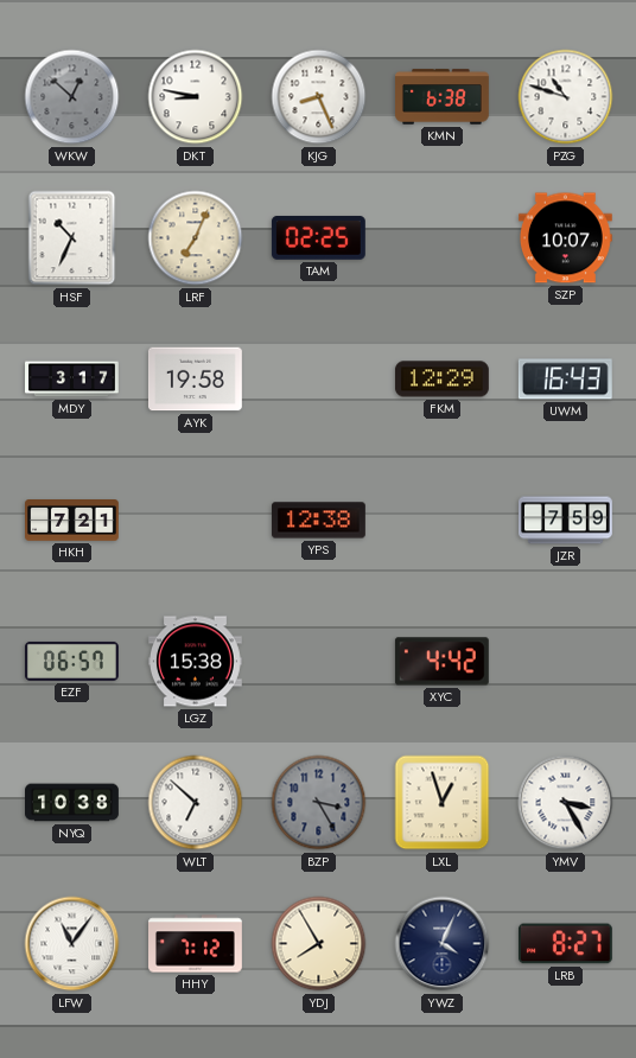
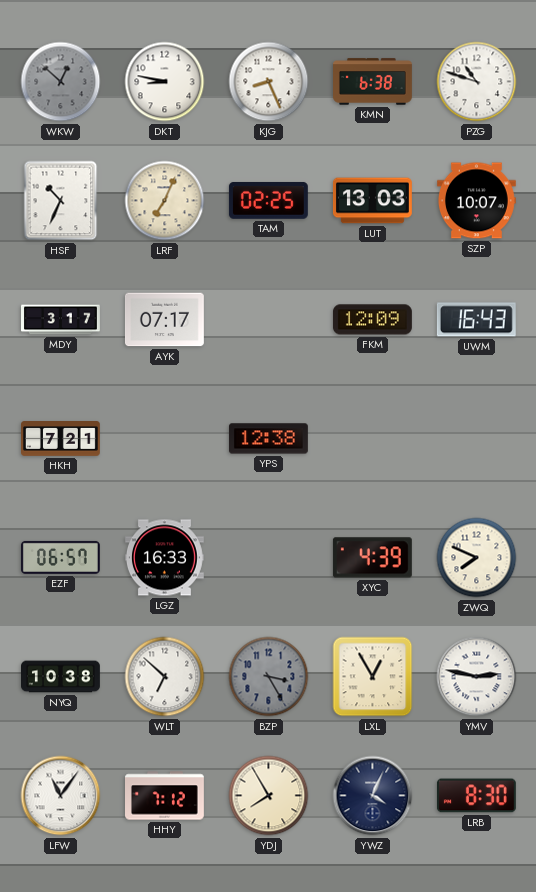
LUT: none -> 13:03 (372, 201)
AYK: 19:58 -> 07:17 (164, 320)
FKM: 12:29 -> 12:09 (372, 320)
JZR: 7:59 -> none (566, 521)
LGZ: 15:38 -> 16:33 (164, 558)
XYC: 4:42 -> 4:39 (372, 558)
ZWQ: none -> 7:49 (477, 558)
LXL: 12:57 -> 12:55 (373, 677)
YMV: 3:25 -> 2:47 (477, 677)
LRB: 8:27 -> 8:30 (476, 796)
